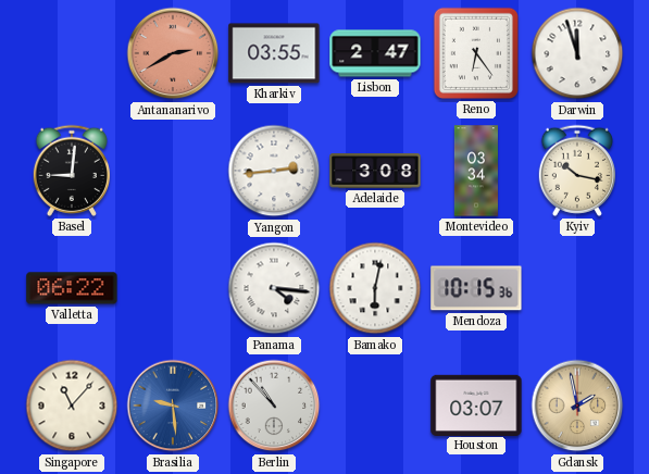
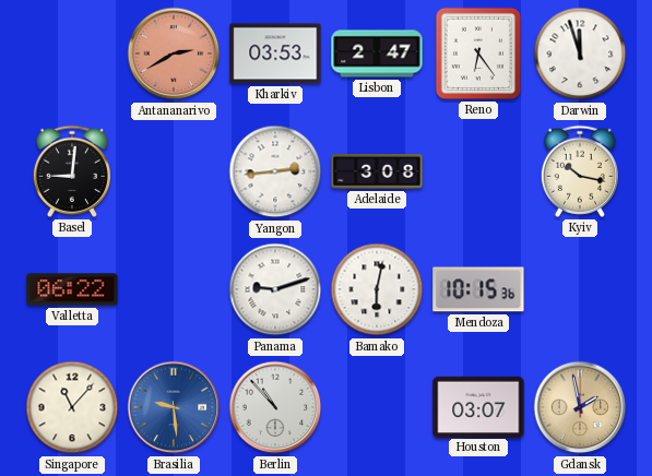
Kharkiv: 03:55 -> 03:53 (275, 53)
Montevideo: 03:34 -> none (476, 171)
Panama: 4:16 -> 9:12 (275, 289)
